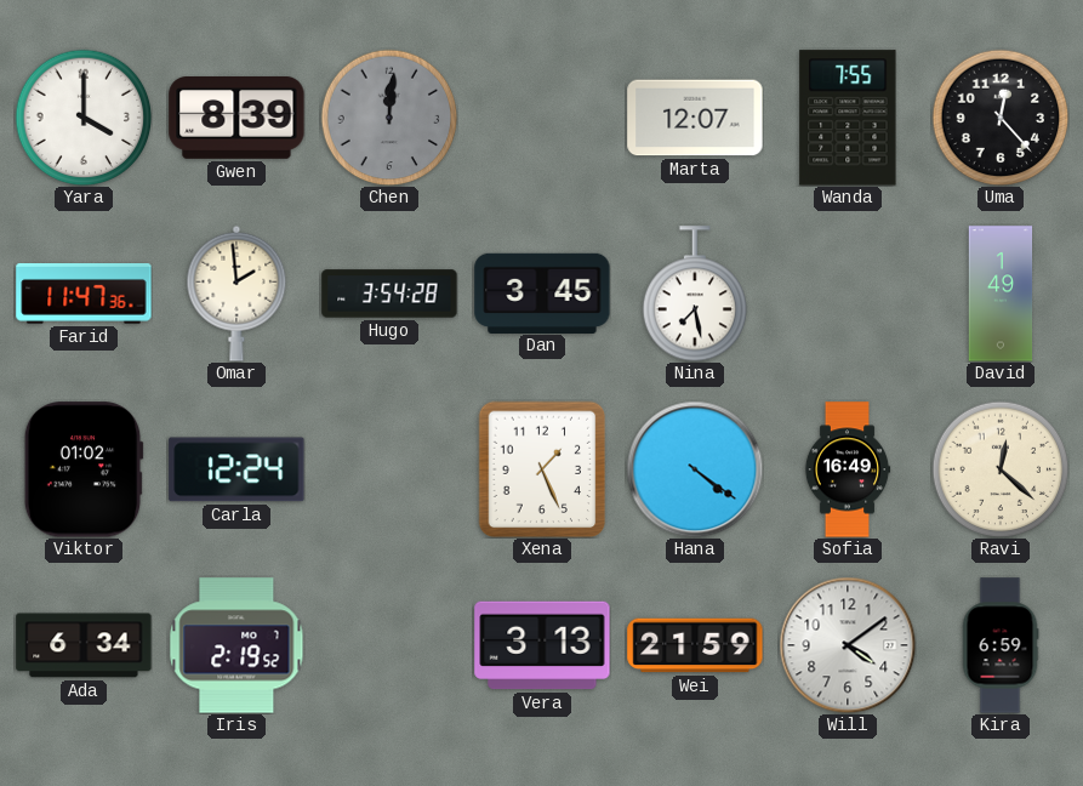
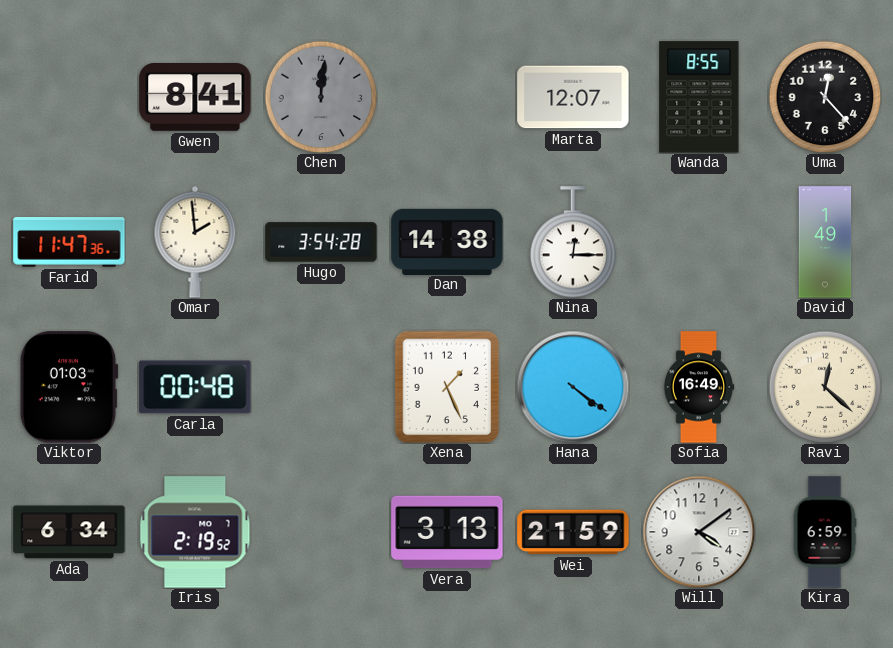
Yara: 4:00 -> none (84, 118)
Gwen: 8:39 -> 8:41 (195, 98)
Wanda: 7:55 -> 8:55 (699, 97)
Dan: 3:45 -> 14:38 (447, 241)
Nina: 7:28 -> 12:15 (573, 242)
Viktor: 01:02 -> 01:03 (69, 387)
Carla: 12:24 -> 00:48 (195, 387)
